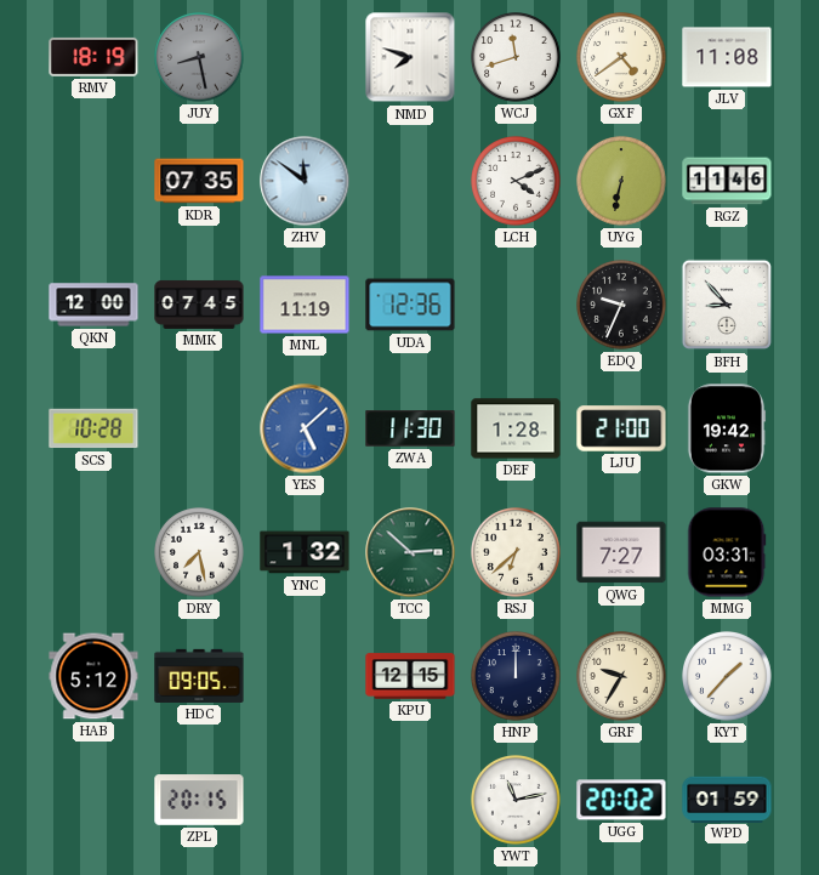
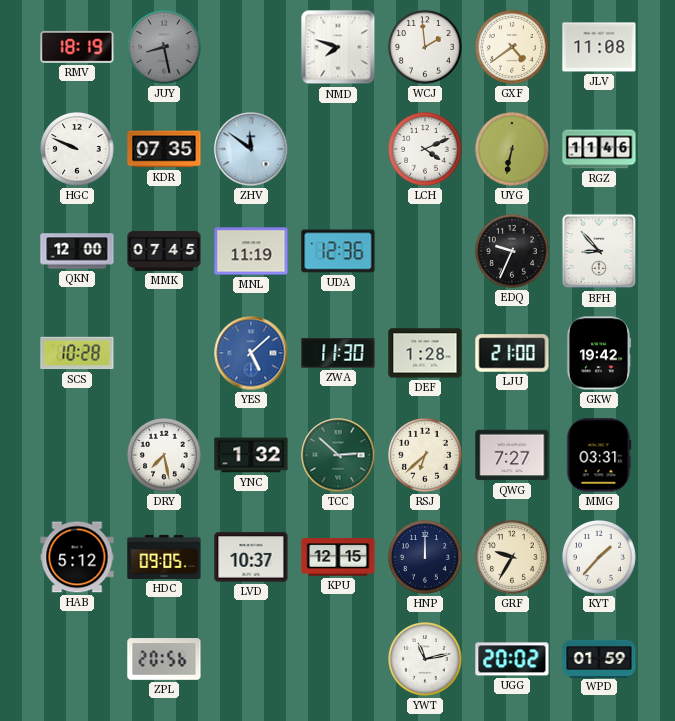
WCJ: 11:42 -> 1:59 (426, 48)
HGC: none -> 9:49 (78, 150)
LVD: none -> 10:37 (251, 557)
ZPL: 20:15 -> 20:56 (164, 659)
